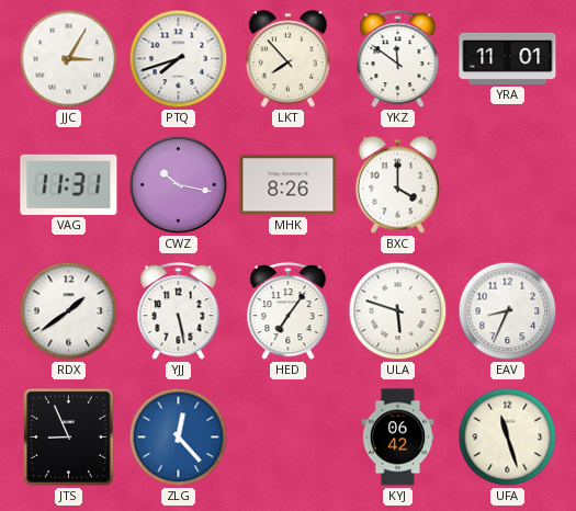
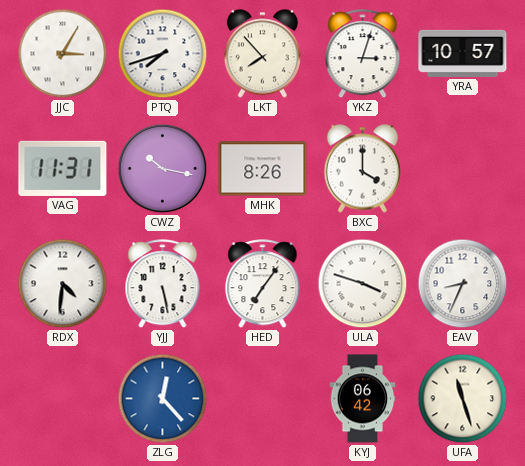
YKZ: 11:51 -> 3:03 (363, 54)
YRA: 11:01 -> 10:57 (463, 53)
RDX: 1:39 -> 4:31 (63, 284)
ULA: 5:48 -> 3:48 (363, 284)
JTS: 8:56 -> none (68, 436)
